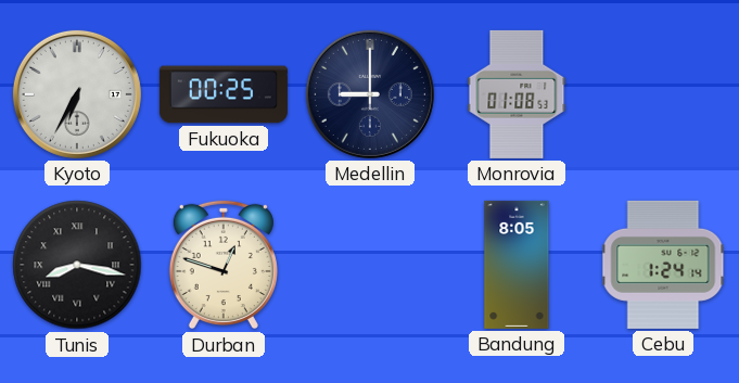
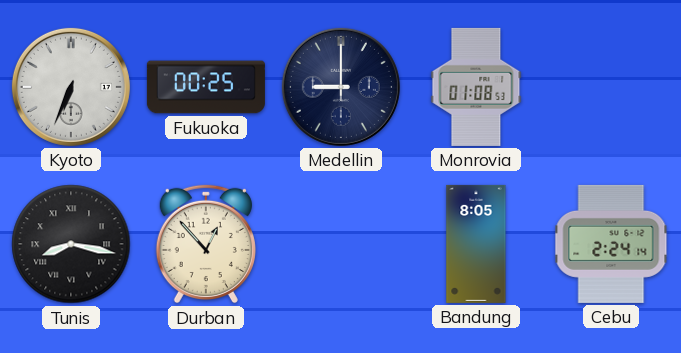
Kyoto: 6:35 -> 6:34 (71, 87)
Durban: 12:48 -> 12:53 (206, 244)
Cebu: 1:24 -> 2:24 (611, 244)
